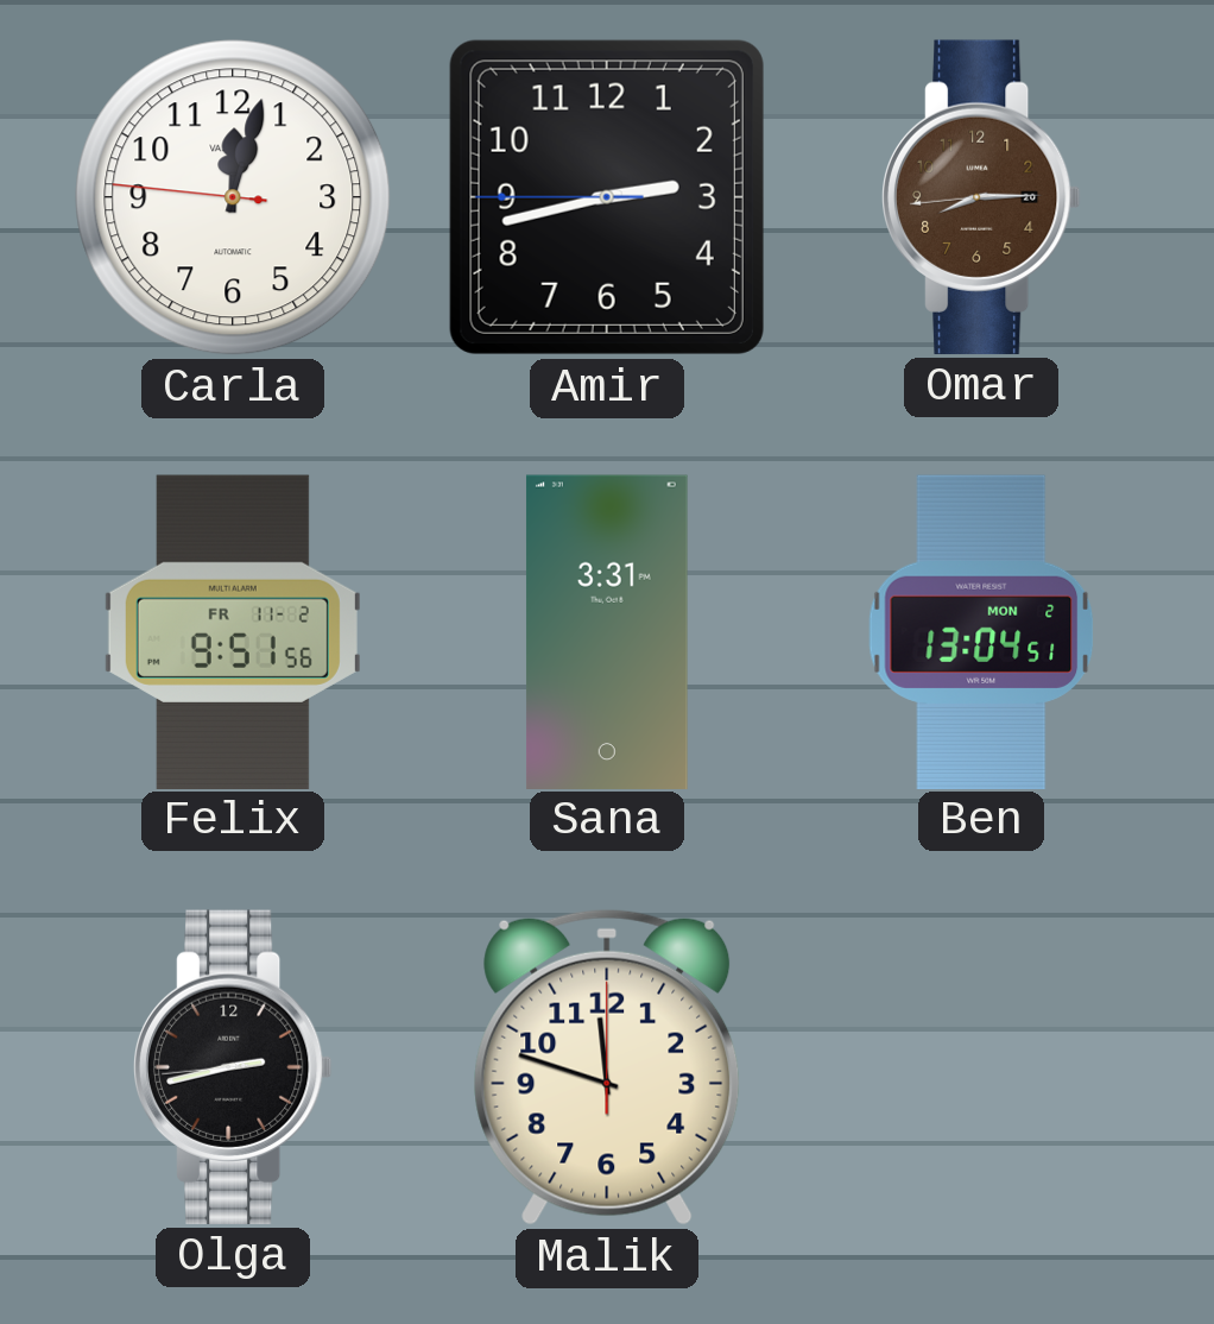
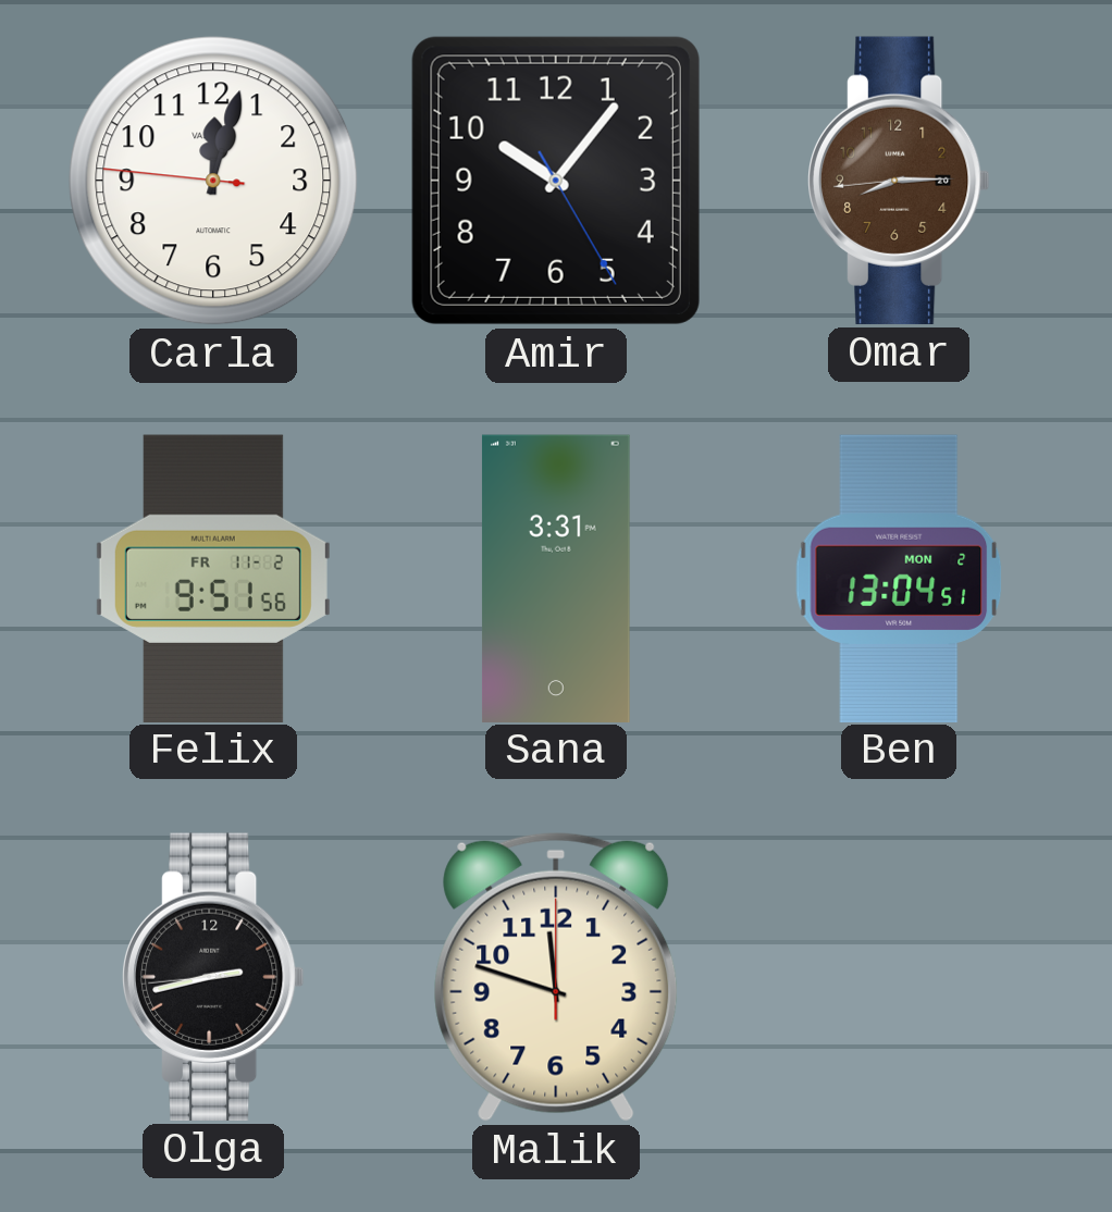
Amir: 2:42 -> 10:06 (556, 181)
